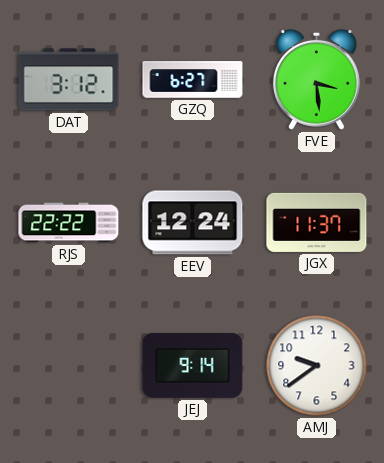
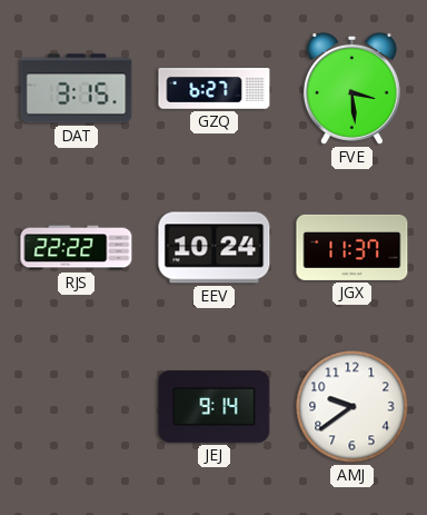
DAT: 3:12 -> 3:15 (77, 89)
EEV: 12:24 -> 10:24 (215, 248)
